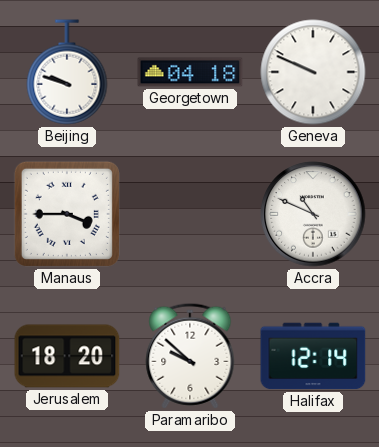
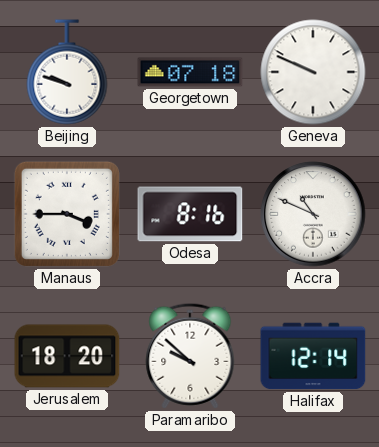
Georgetown: 04:18 -> 07:18 (190, 72)
Odesa: none -> 8:16 (190, 214)
